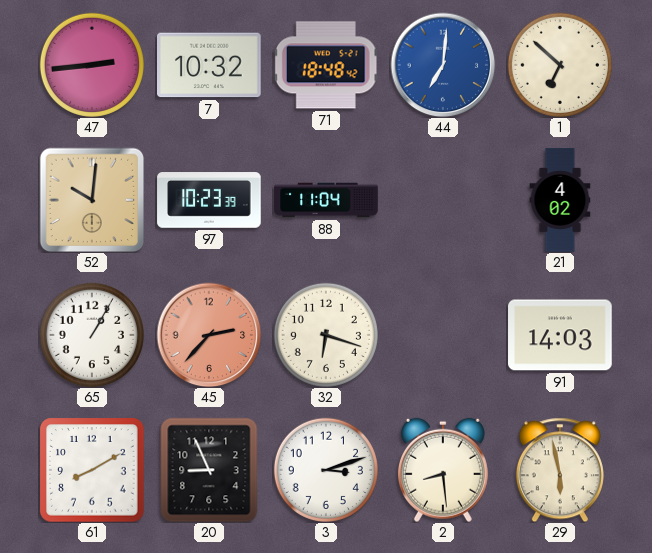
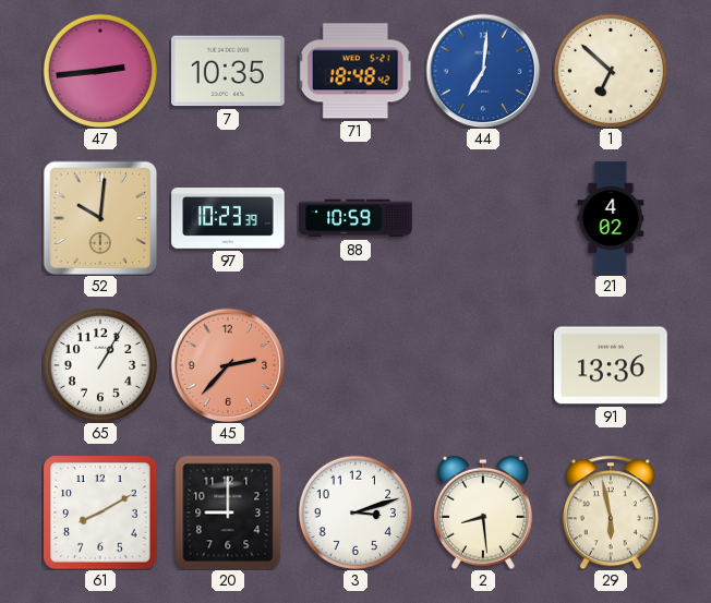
7: 10:32 -> 10:35 (228, 71)
88: 11:04 -> 10:59 (355, 218)
32: 6:18 -> none (326, 335)
91: 14:03 -> 13:36 (611, 365)
20: 8:56 -> 9:00 (228, 512)
